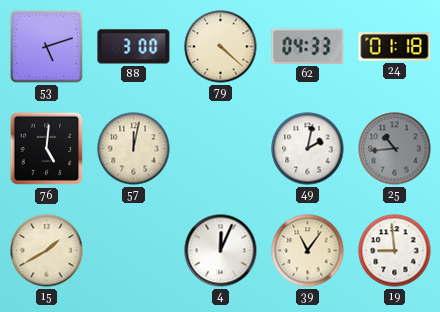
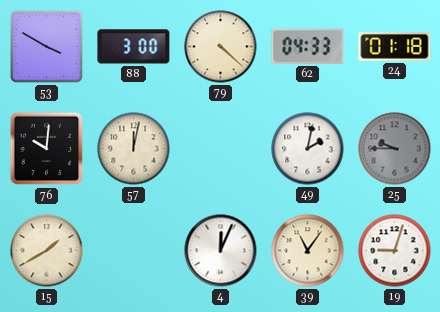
53: 5:12 -> 3:50 (47, 47)
76: 5:01 -> 10:01 (47, 149)
25: 10:44 -> 9:45 (395, 149)
19: 8:59 -> 9:03 (395, 251)
